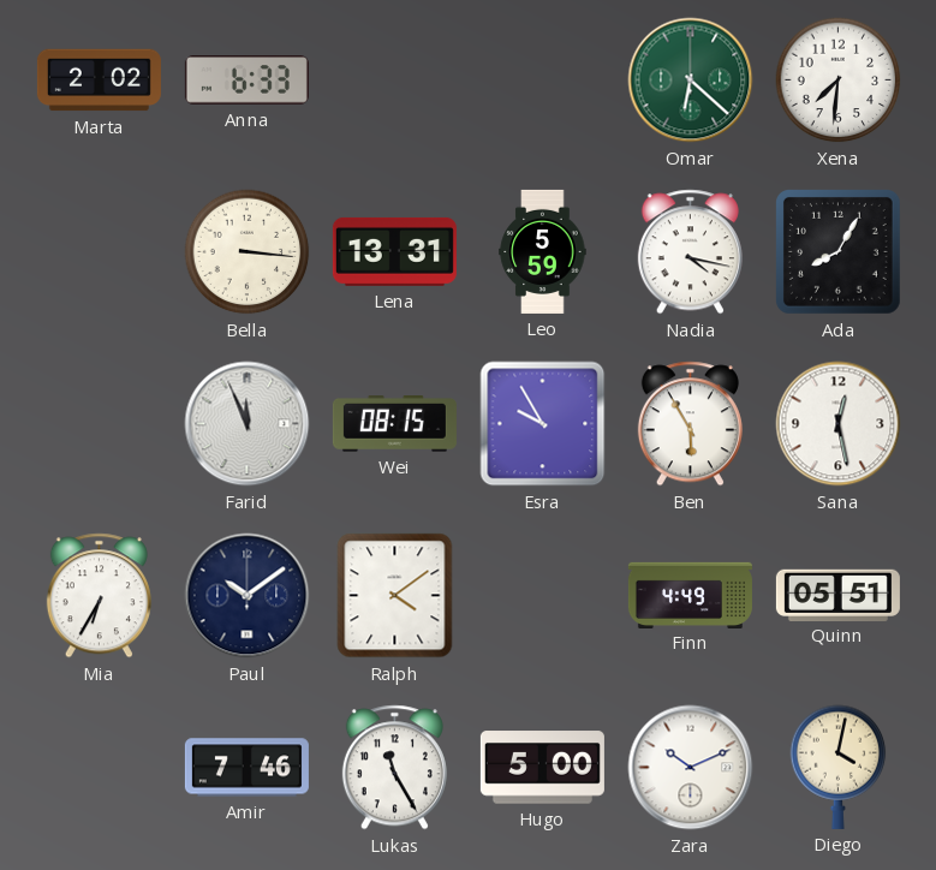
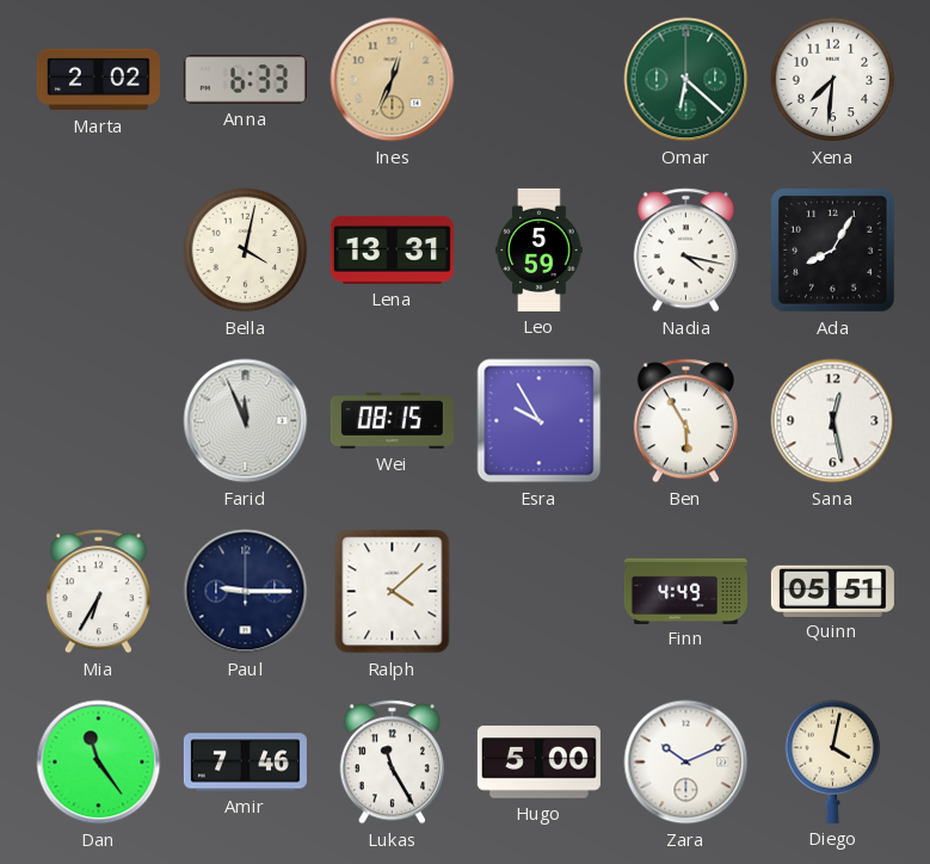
Ines: none -> 12:34 (393, 80)
Bella: 3:16 -> 4:02 (246, 251)
Paul: 10:09 -> 9:15 (246, 592)
Ralph: 4:09 -> 4:08 (393, 592)
Dan: none -> 11:24 (99, 763)
